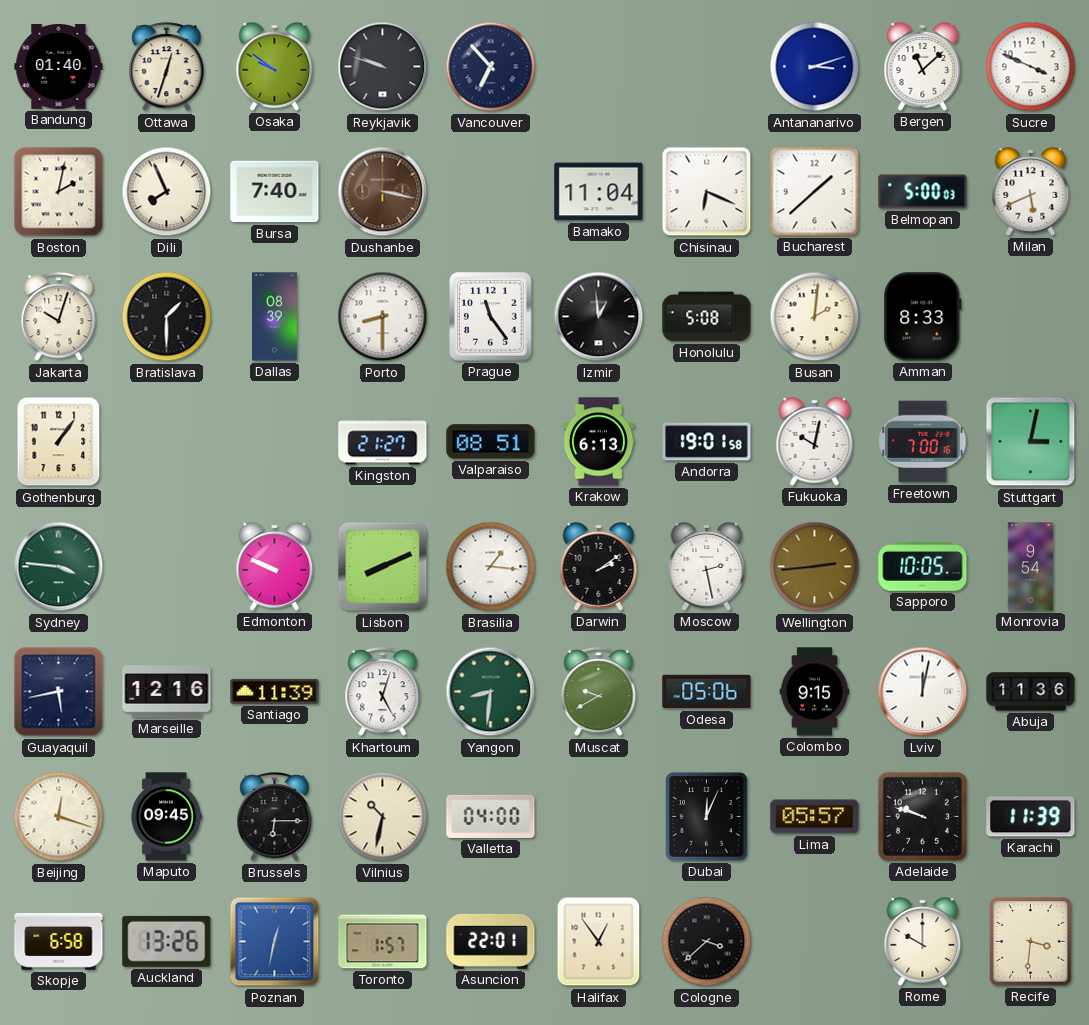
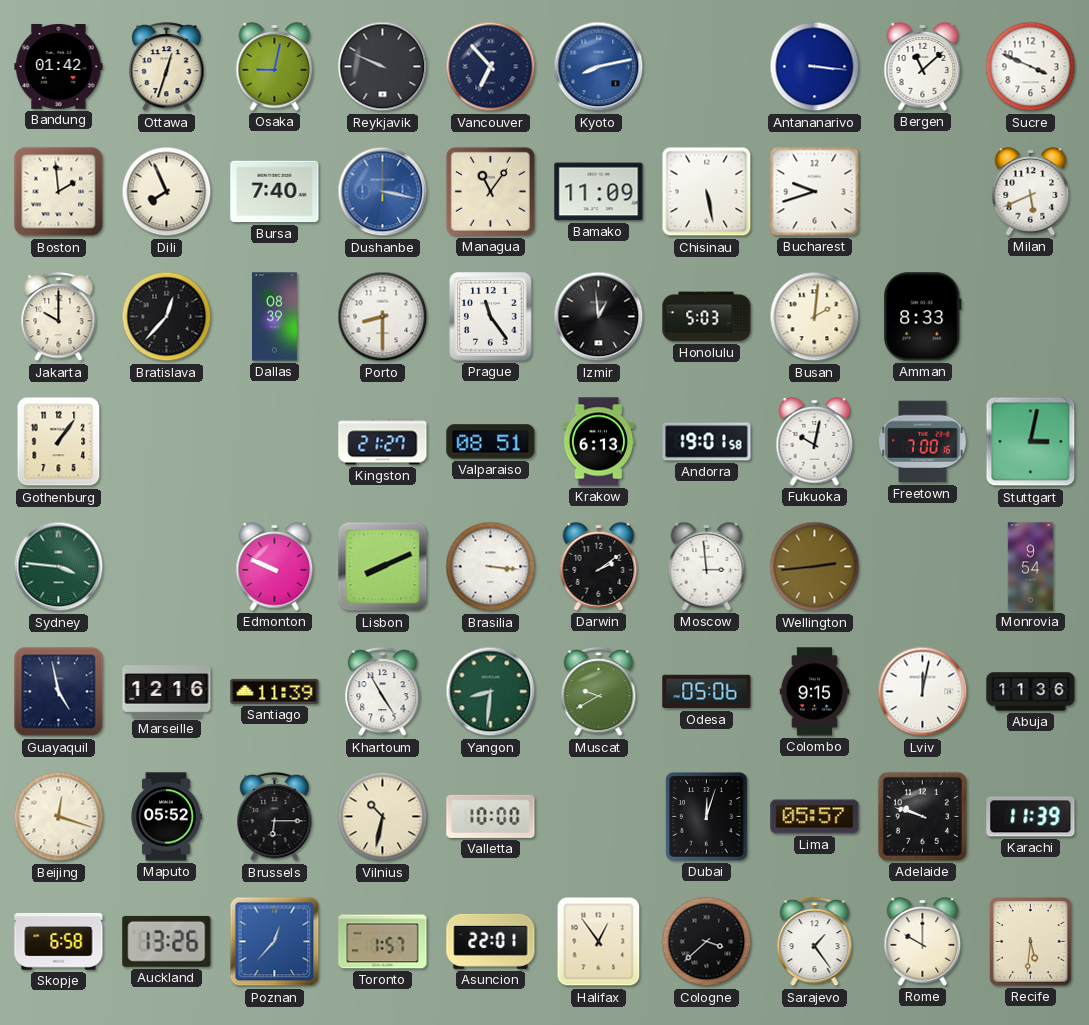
Bandung: 01:40 -> 01:42 (59, 66)
Osaka: 9:51 -> 9:02 (275, 67)
Reykjavik: 9:48 -> 9:49 (383, 67)
Kyoto: none -> 8:13 (599, 67)
Antananarivo: 3:12 -> 3:16 (815, 67)
Boston: 2:02 -> 1:59 (59, 192)
Dushanbe dial: brown -> blue (383, 192)
Managua: none -> 11:06 (490, 191)
Bamako: 11:04 -> 11:09 (599, 192)
Chisinau: 6:19 -> 5:28 (707, 192)
Bucharest: 1:38 -> 9:42 (815, 192)
Belmopan: 5:00 -> none (923, 192)
Jakarta: 10:03 -> 10:00 (59, 317)
Bratislava: 1:30 -> 12:37 (167, 317)
Honolulu: 5:08 -> 5:03 (707, 317)
Brasilia: 1:16 -> 3:16 (491, 567)
Moscow: 2:28 -> 2:59 (707, 567)
Sapporo: 10:05 -> none (923, 567)
Guayaquil: 5:43 -> 4:58 (59, 692)
Khartoum: 5:03 -> 4:55 (383, 692)
Maputo: 09:45 -> 05:52 (166, 817)
Valletta: 04:00 -> 10:00 (491, 816)
Dubai: 12:04 -> 12:03 (707, 817)
Poznan: 12:32 -> 12:37 (275, 942)
Sarajevo: none -> 1:24 (815, 942)
Recife: 3:31 -> 5:31 (1031, 942)
